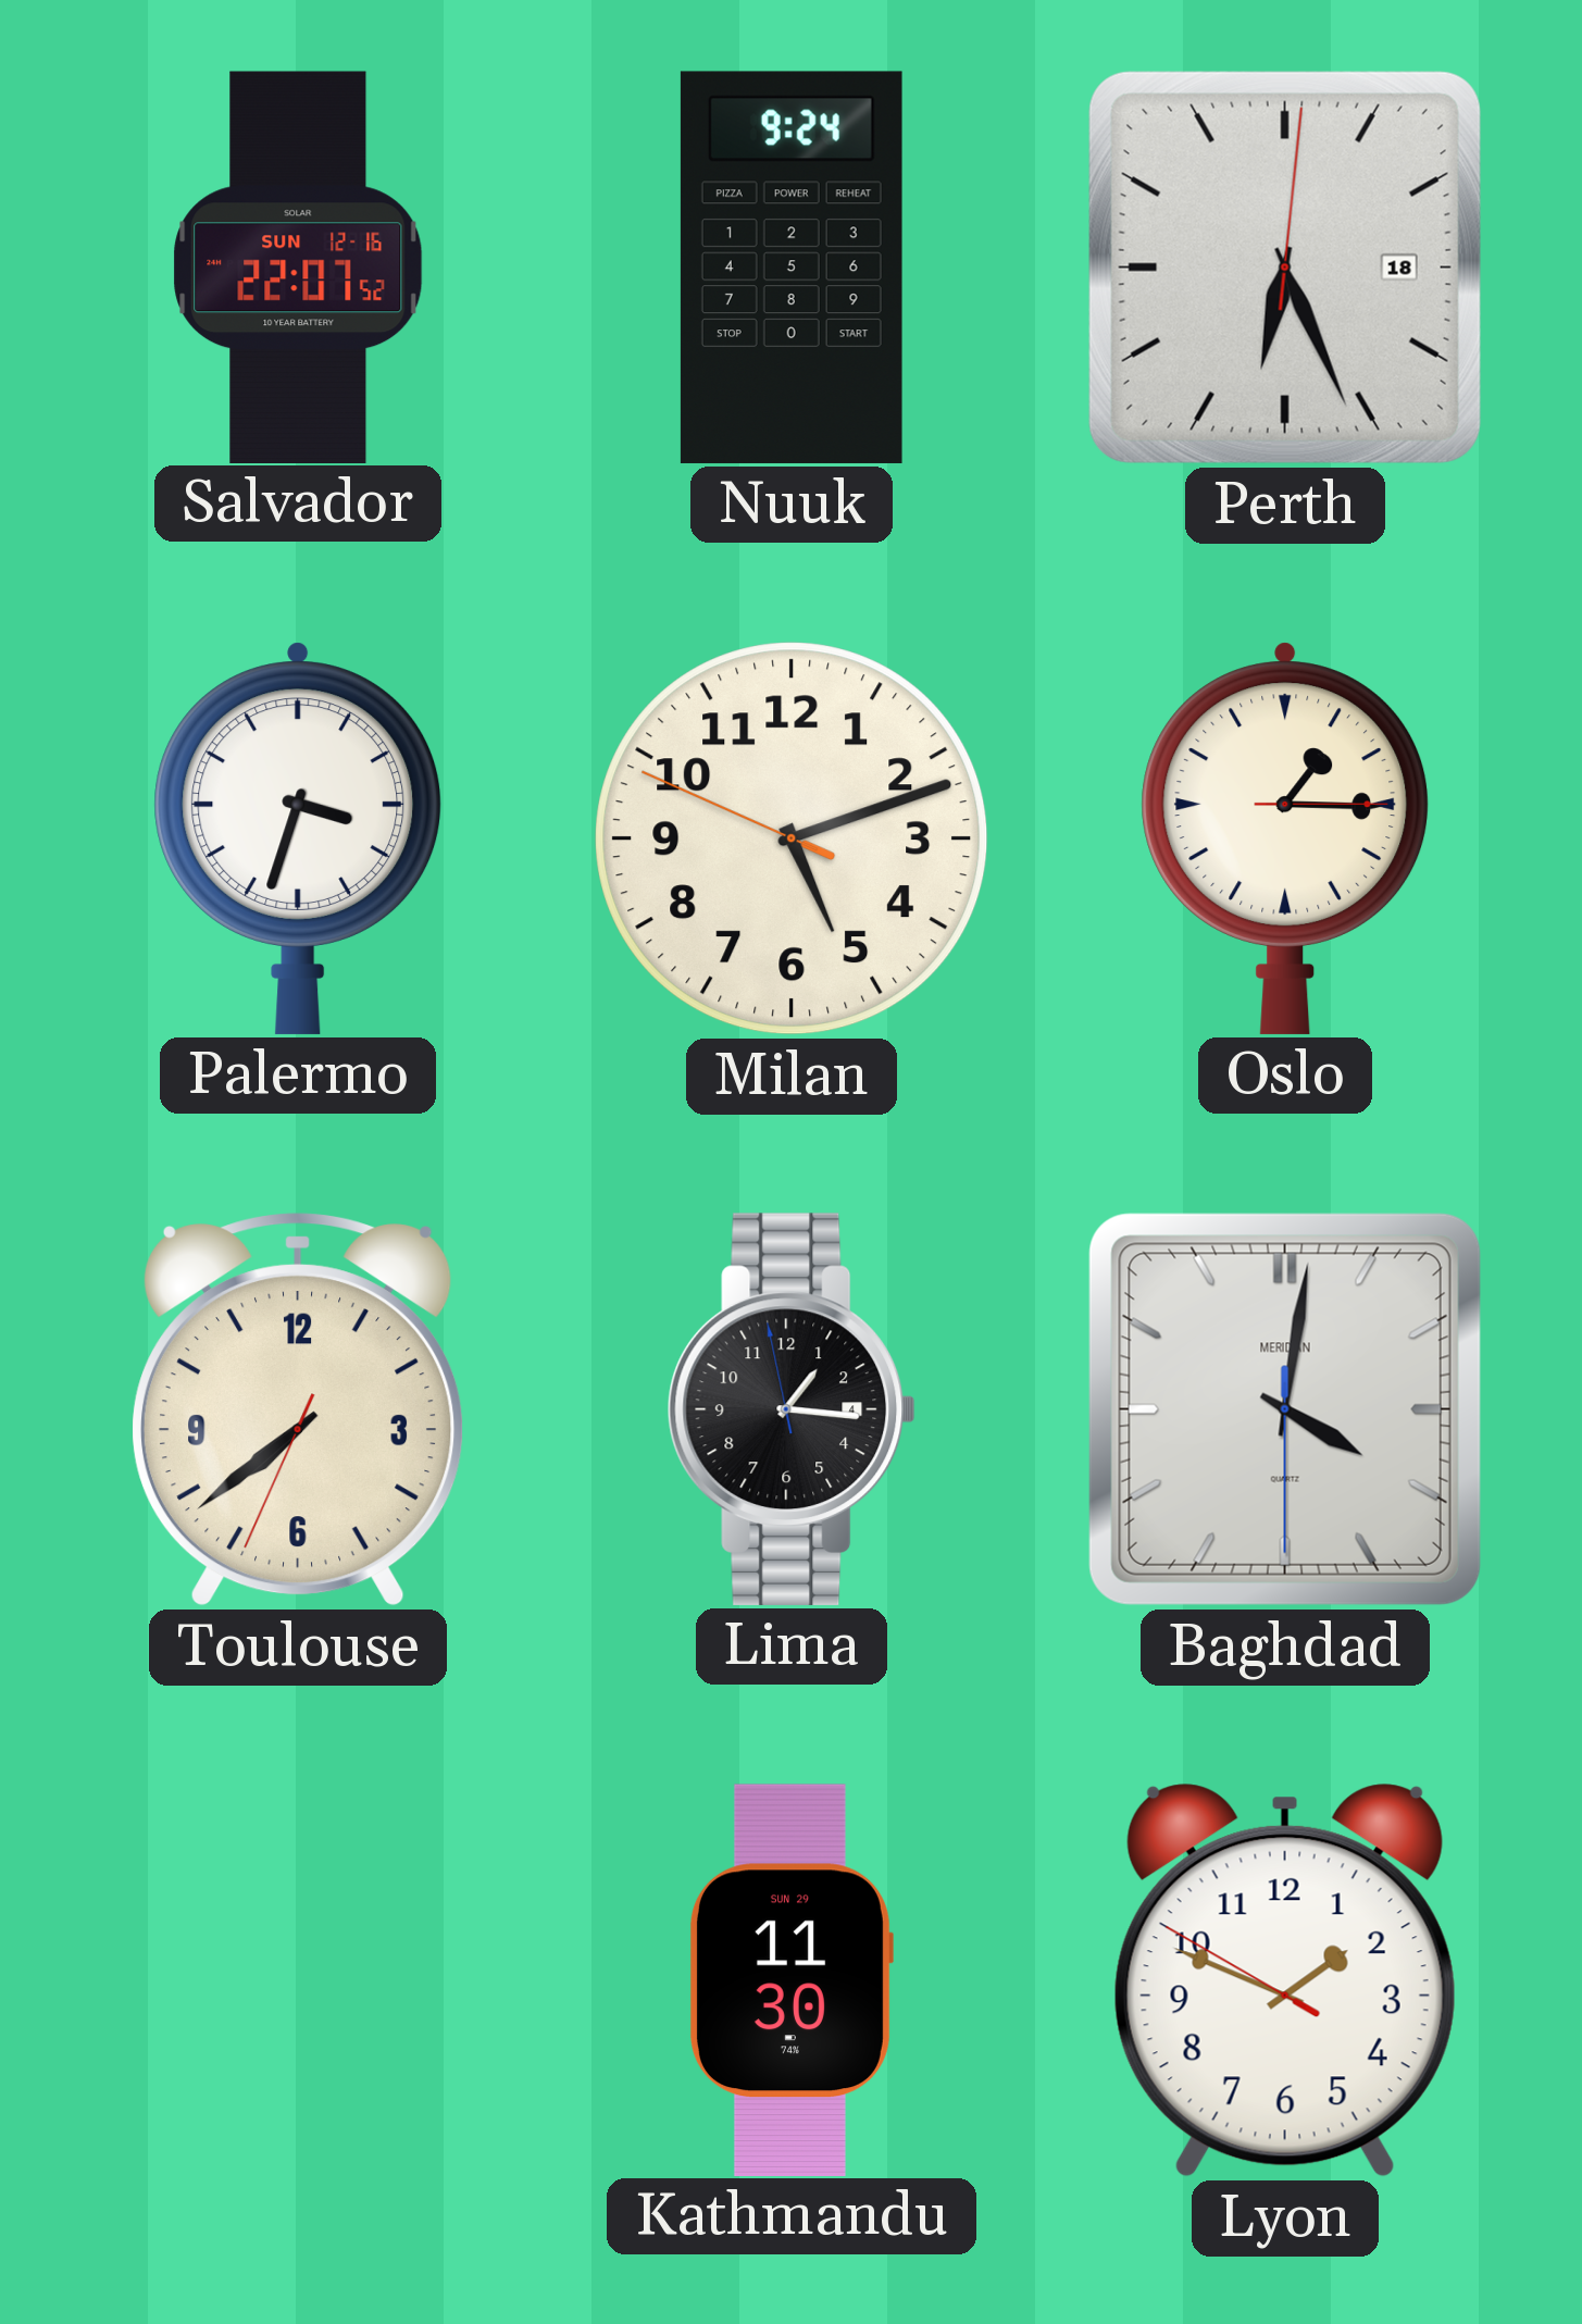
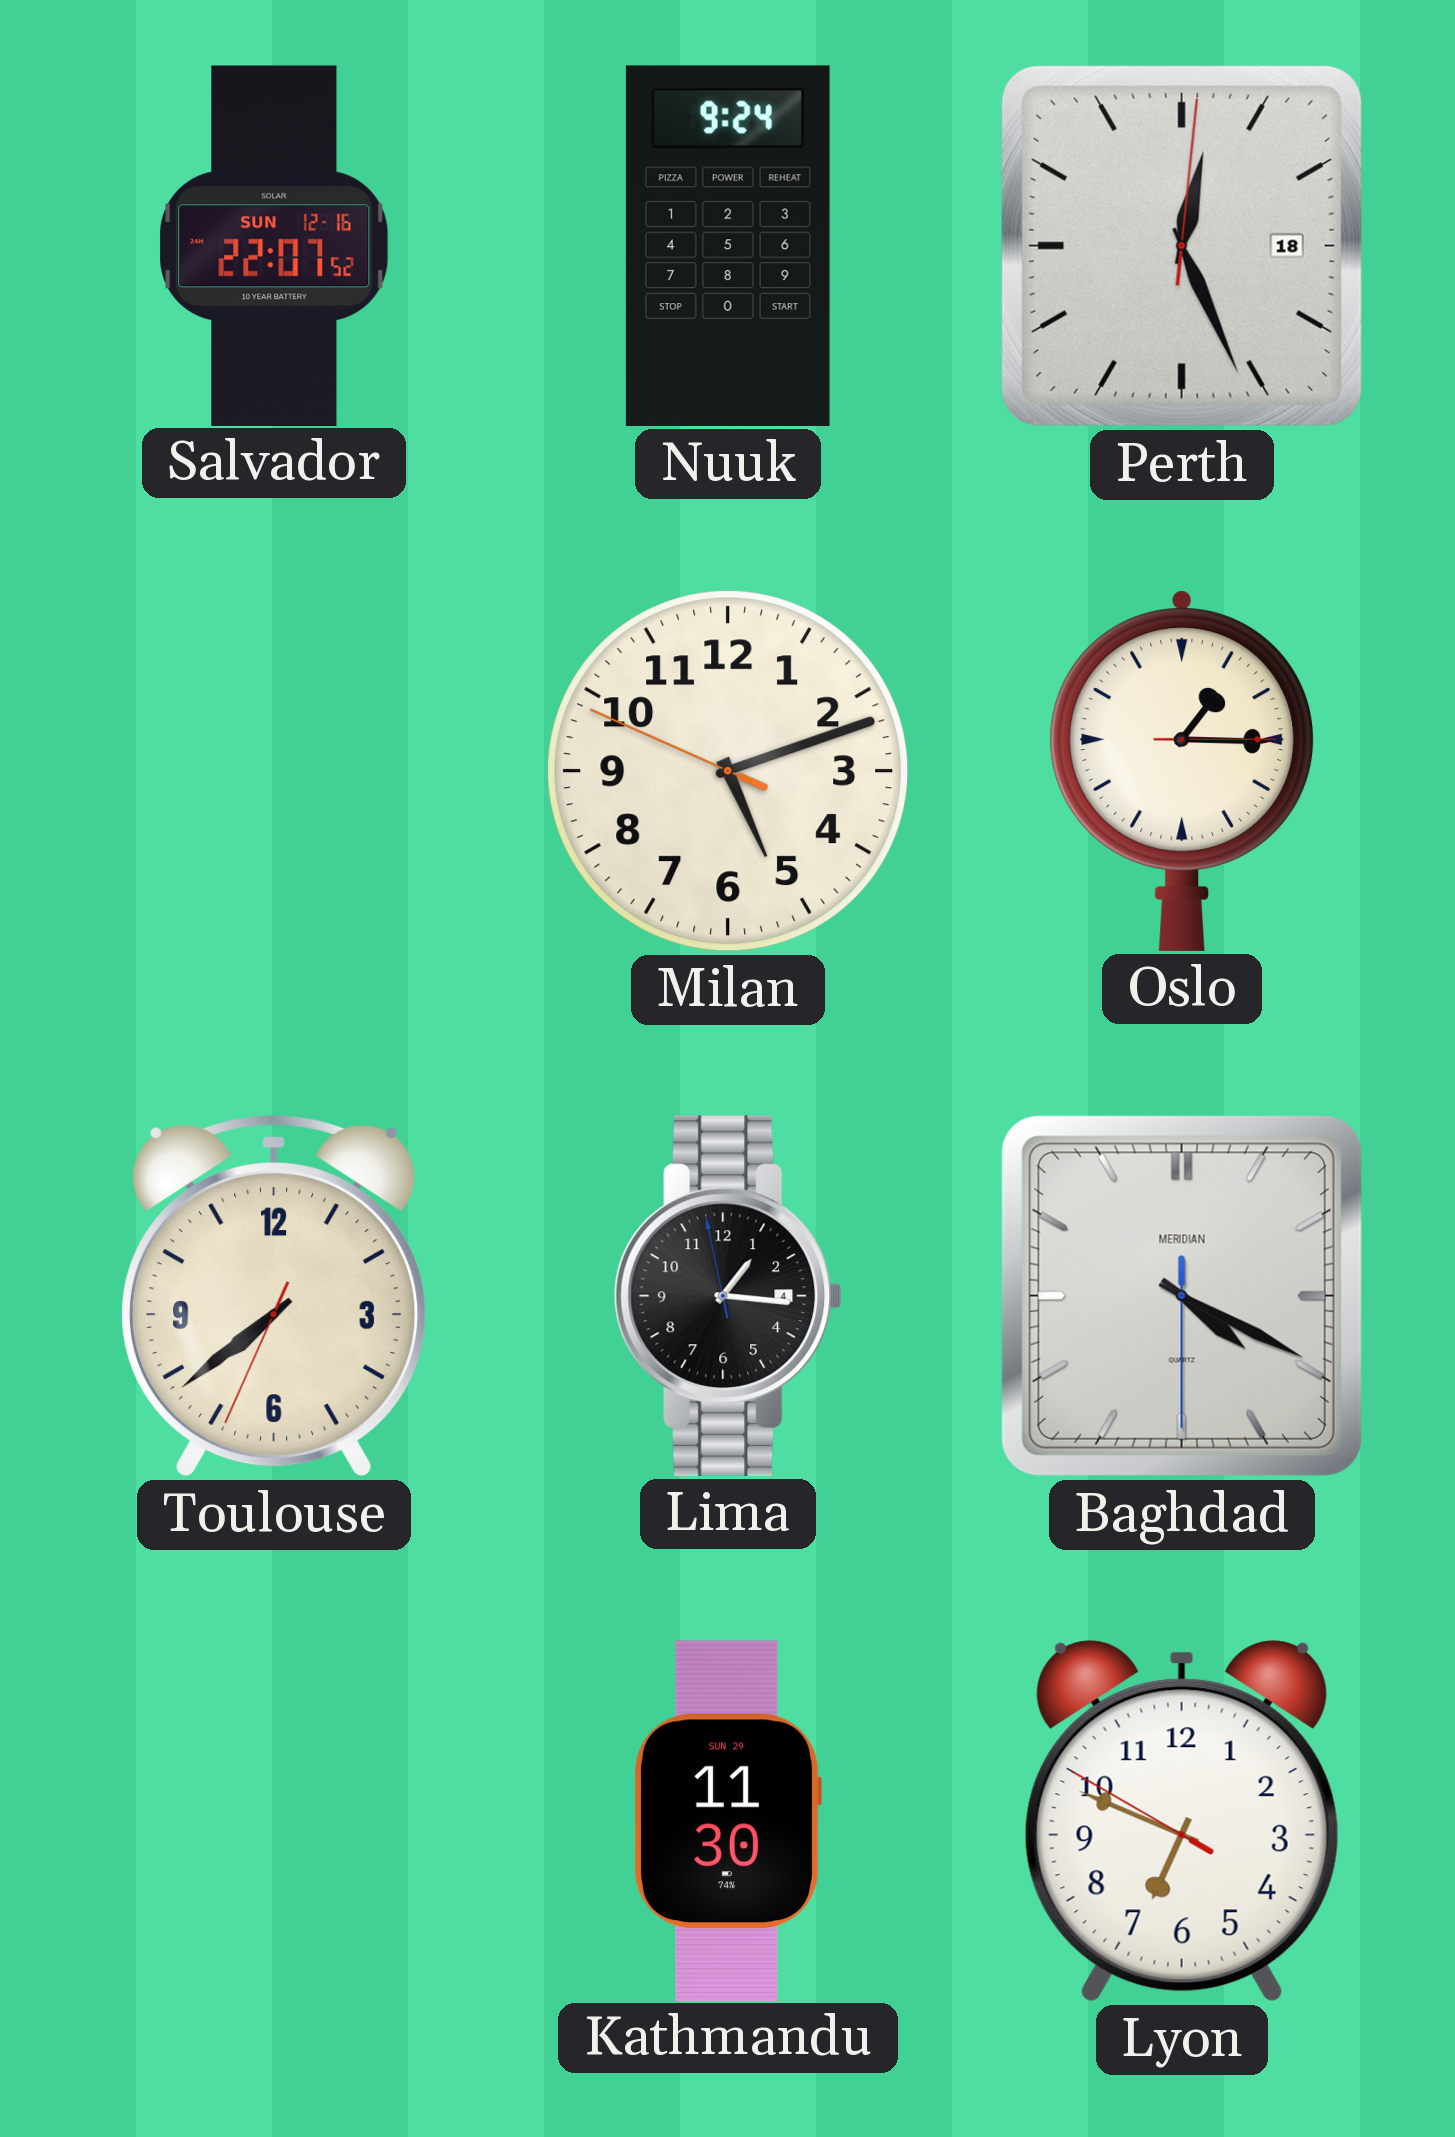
Perth: 6:26 -> 12:26 (1182, 246)
Palermo: 3:33 -> none (298, 838)
Baghdad: 4:01 -> 4:19 (1182, 1296)
Lyon: 1:48 -> 6:48 (1182, 1821)
